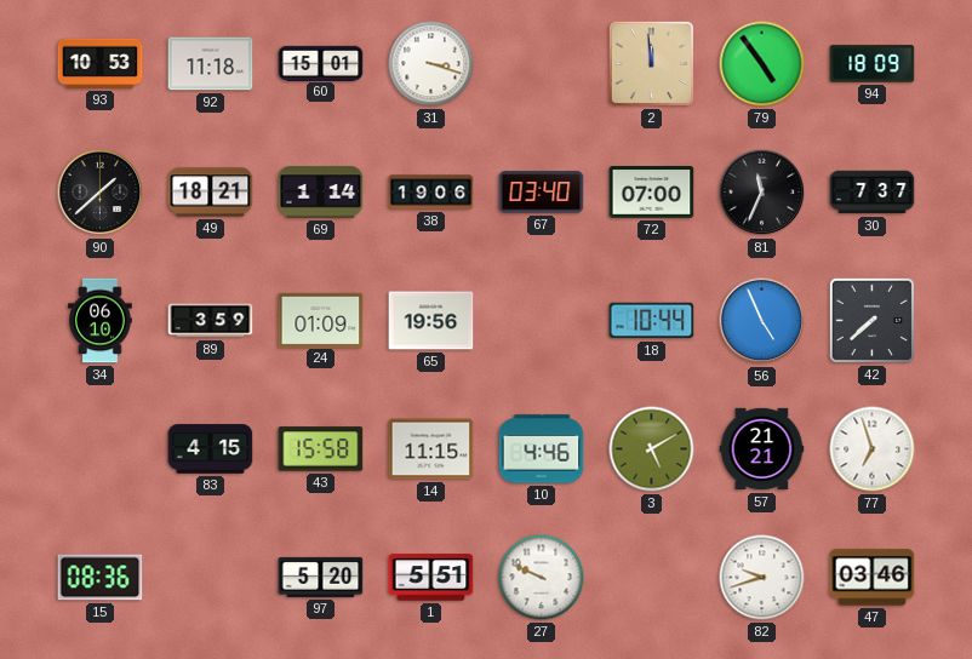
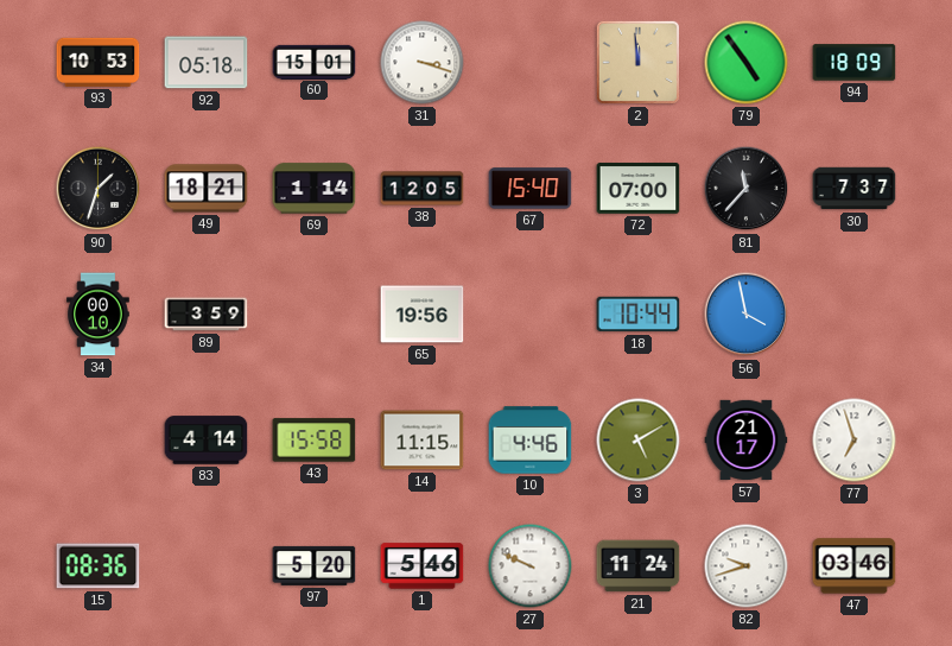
92: 11:18 -> 05:18 (207, 63)
90: 1:38 -> 1:33 (99, 189)
38: 19:06 -> 12:05 (423, 189)
67: 03:40 -> 15:40 (531, 189)
81: 11:34 -> 11:37 (747, 189)
34: 06:10 -> 00:10 (99, 315)
24: 01:09 -> none (321, 320)
56: 4:56 -> 3:58 (747, 315)
42: 7:38 -> none (871, 320)
83: 4:15 -> 4:14 (207, 441)
57: 21:21 -> 21:17 (747, 441)
1: 5:51 -> 5:46 (423, 566)
21: none -> 11:24 (639, 566)
